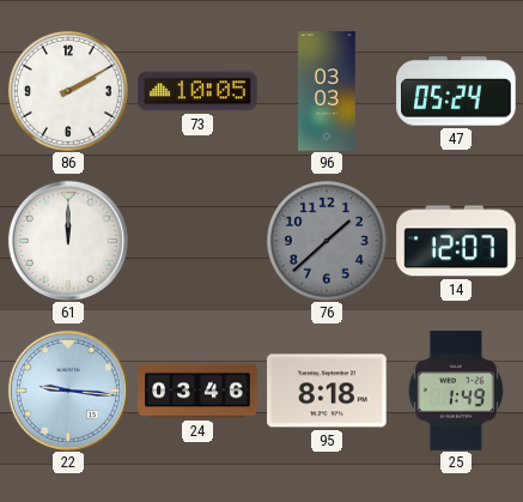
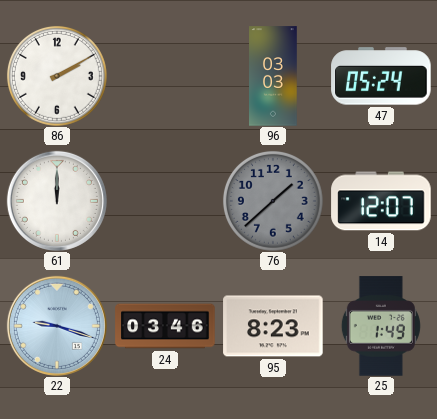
73: 10:05 -> none (197, 91)
22: 9:16 -> 9:18 (57, 326)
95: 8:18 -> 8:23 (273, 326)
